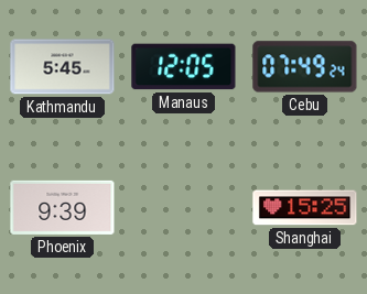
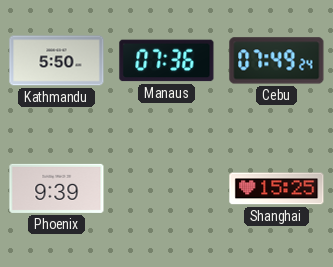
Kathmandu: 5:45 -> 5:50 (57, 61)
Manaus: 12:05 -> 07:36 (167, 61)
